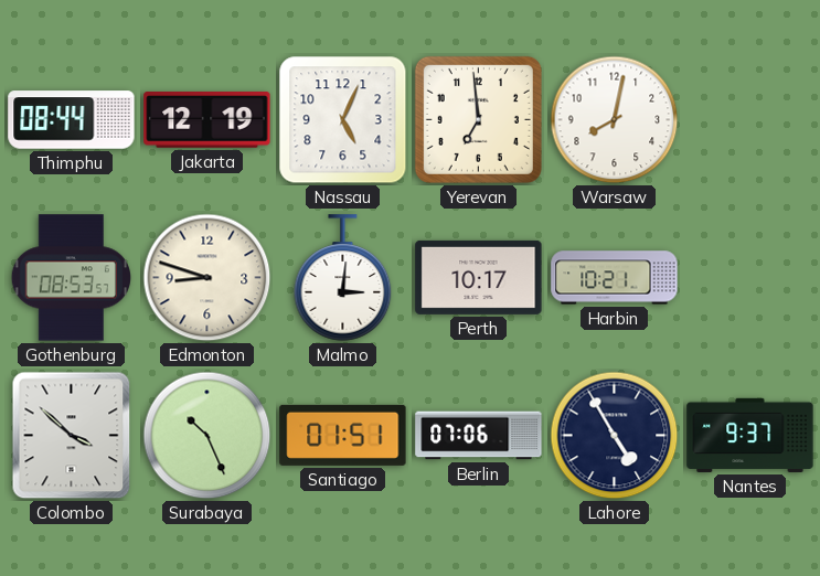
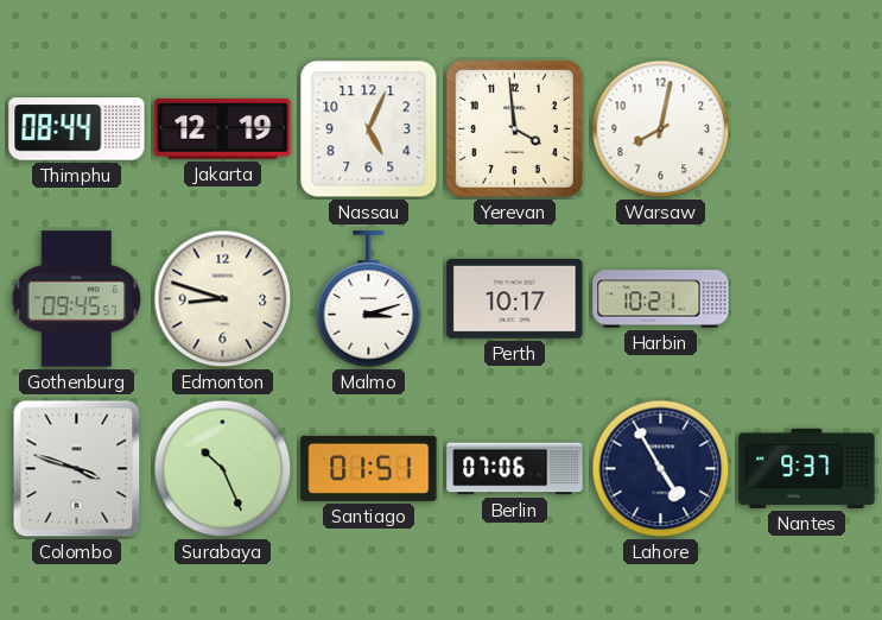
Yerevan: 6:59 -> 3:59 (514, 128)
Gothenburg: 08:53 -> 09:45 (76, 299)
Malmo: 3:01 -> 3:12 (369, 299)
Colombo: 3:52 -> 3:48 (77, 469)
